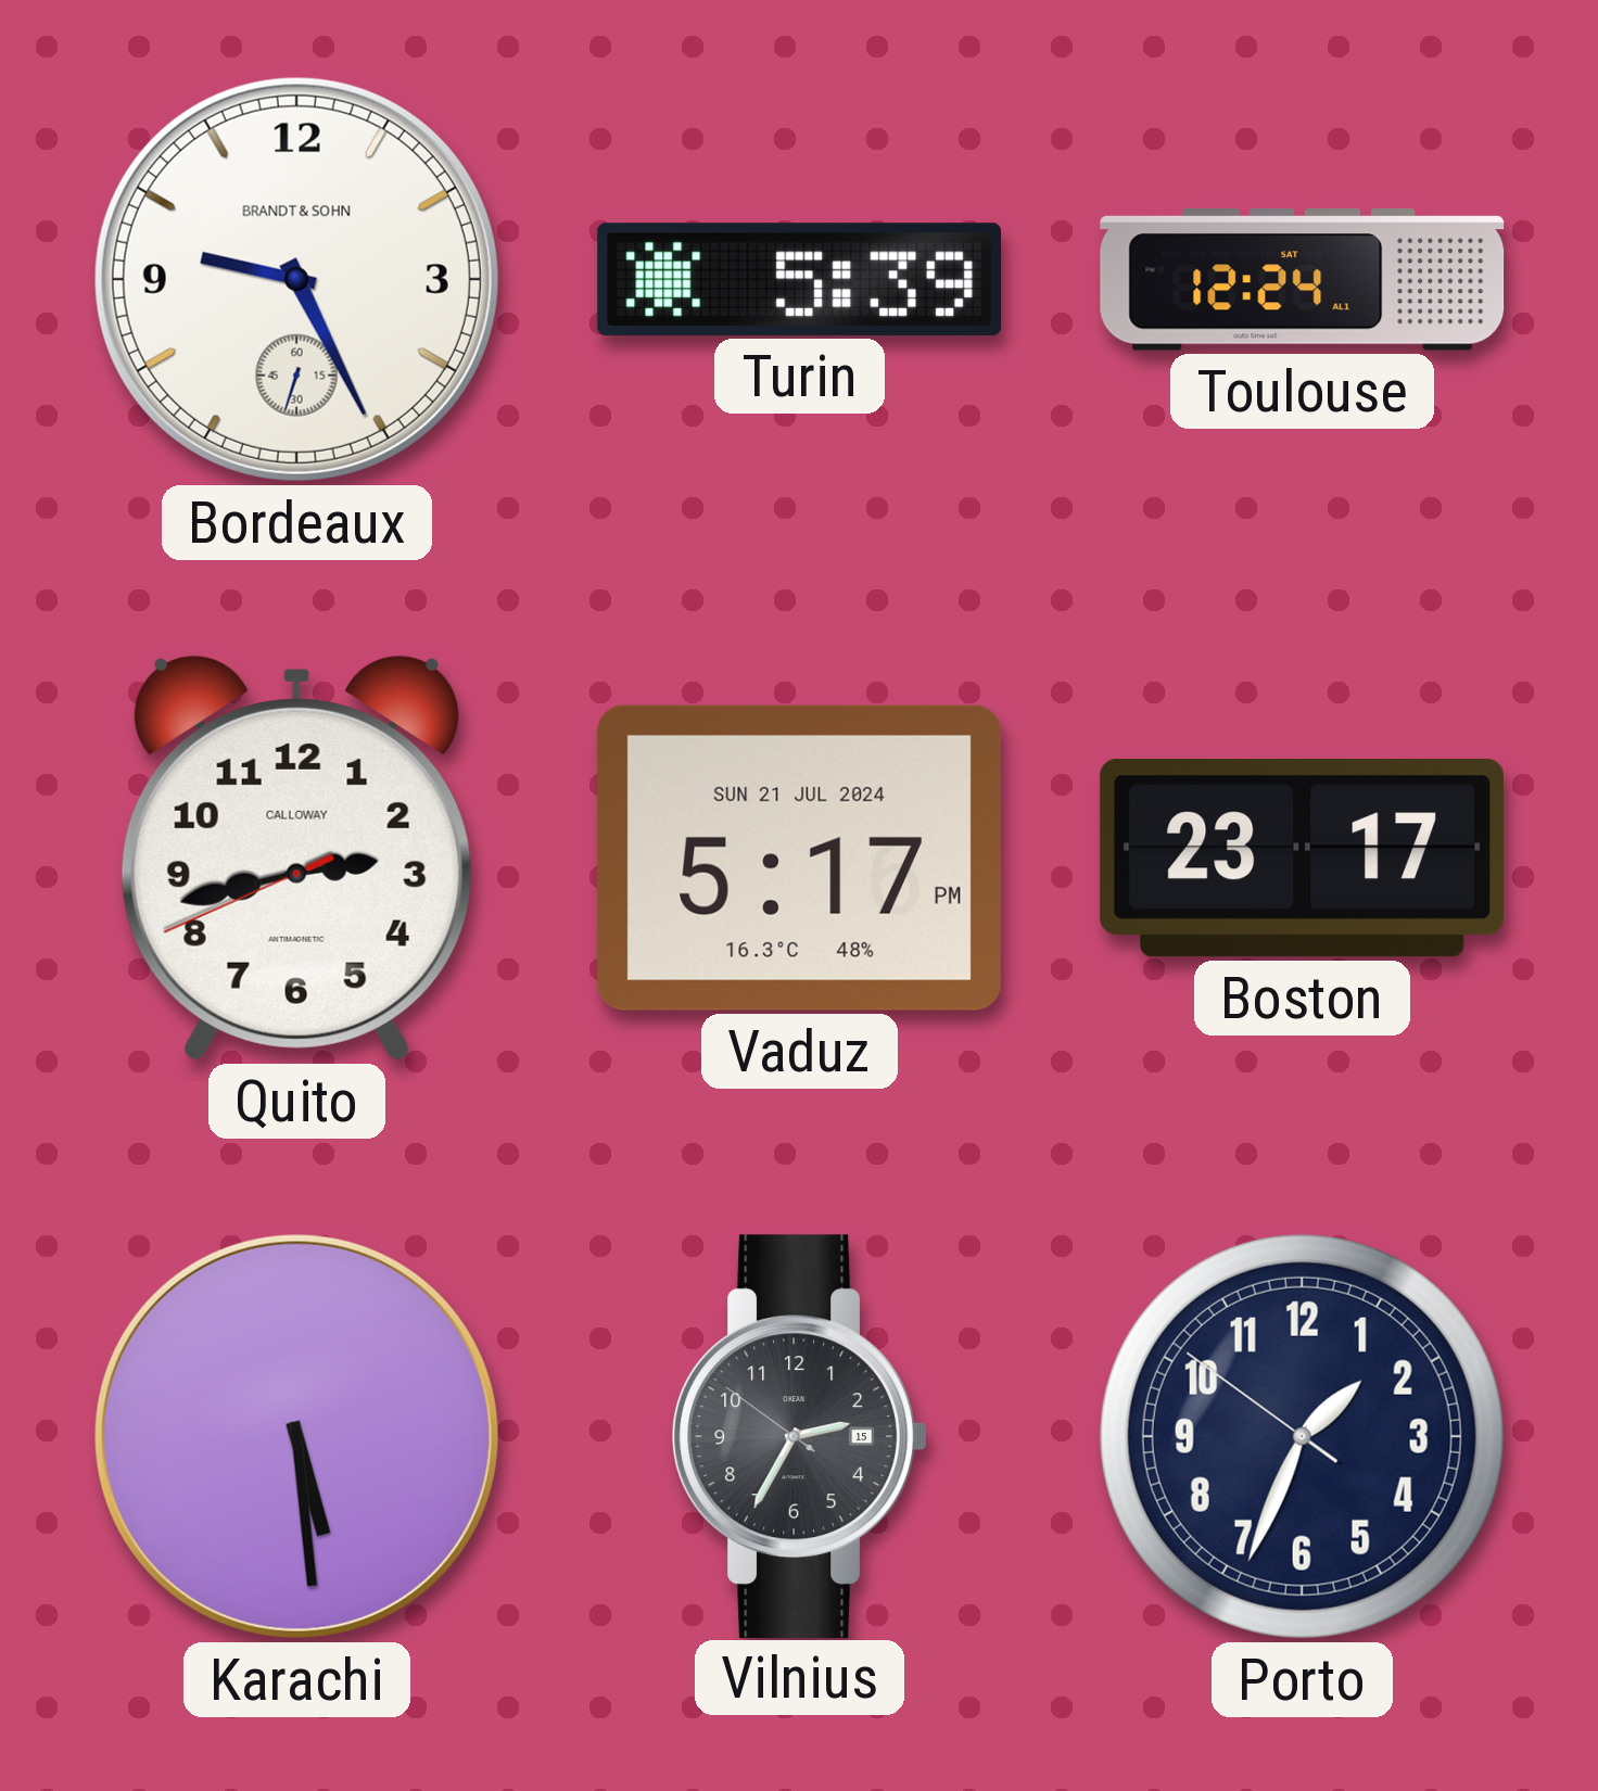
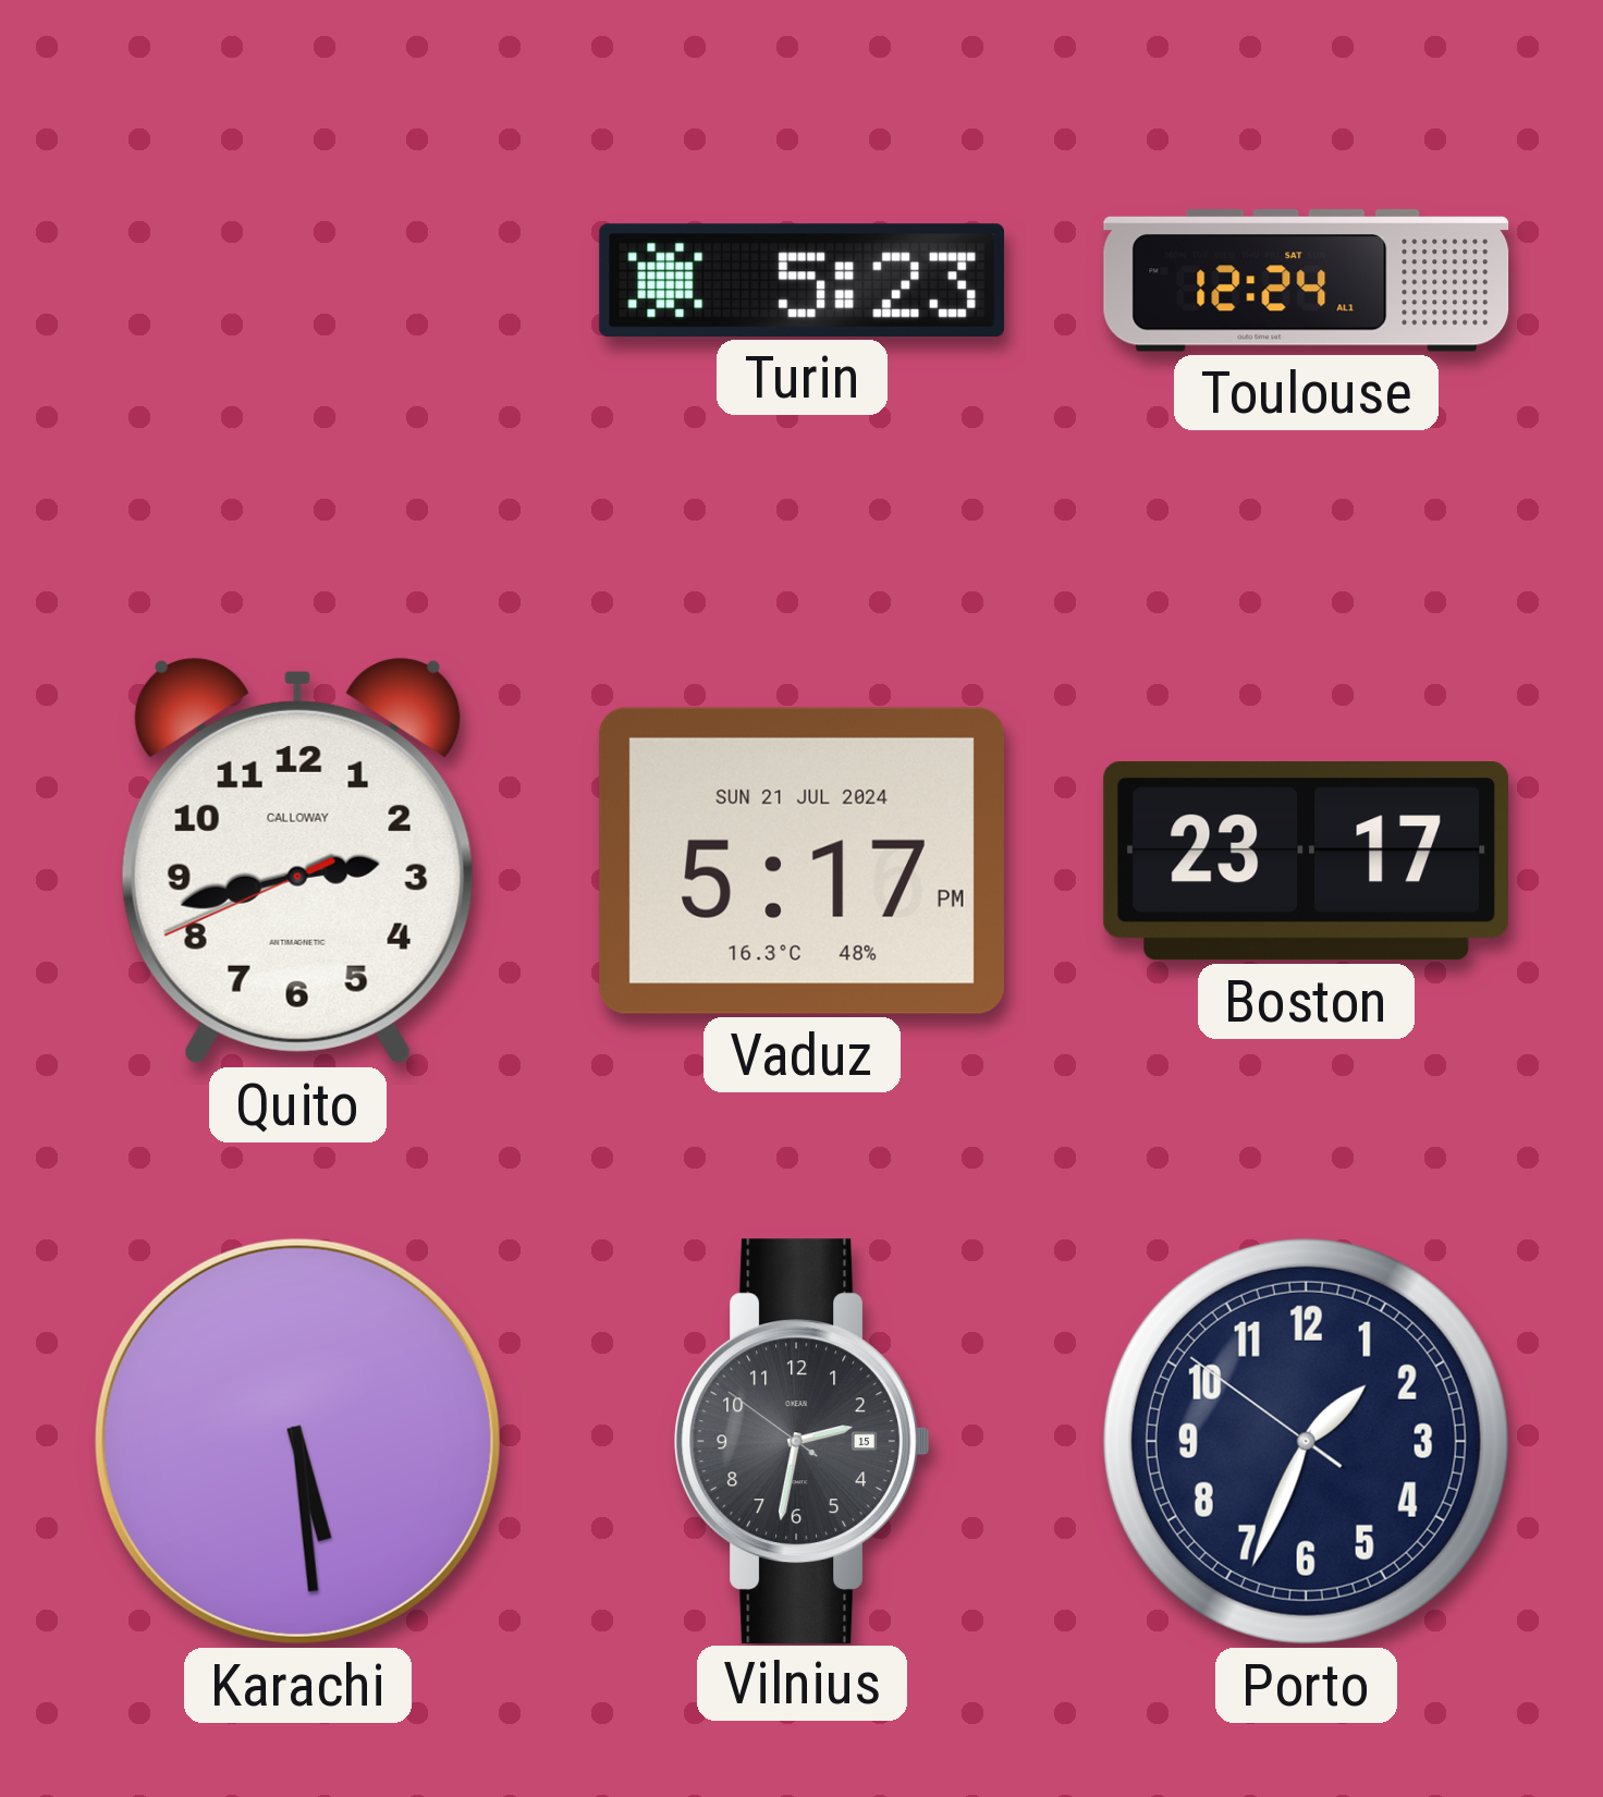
Bordeaux: 9:25 -> none (296, 279)
Turin: 5:39 -> 5:23 (801, 280)
Vilnius: 2:34 -> 2:31 (803, 1441)
